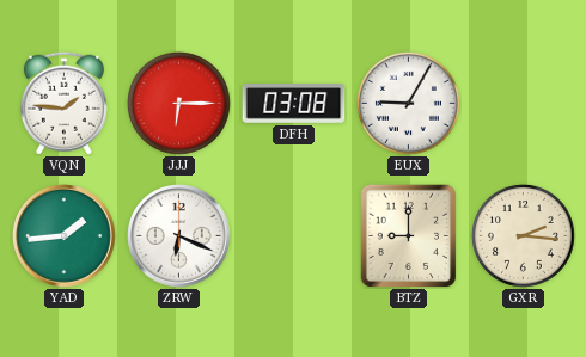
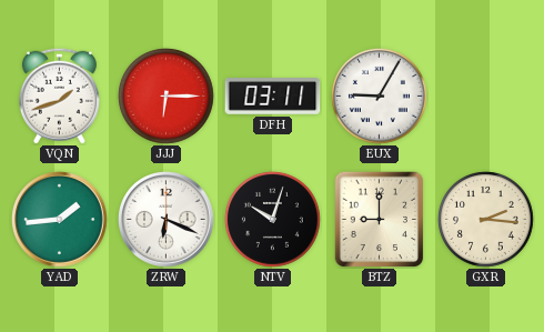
VQN: 1:46 -> 1:42 (59, 95)
DFH: 03:08 -> 03:11 (273, 97)
NTV: none -> 10:03 (272, 219)
